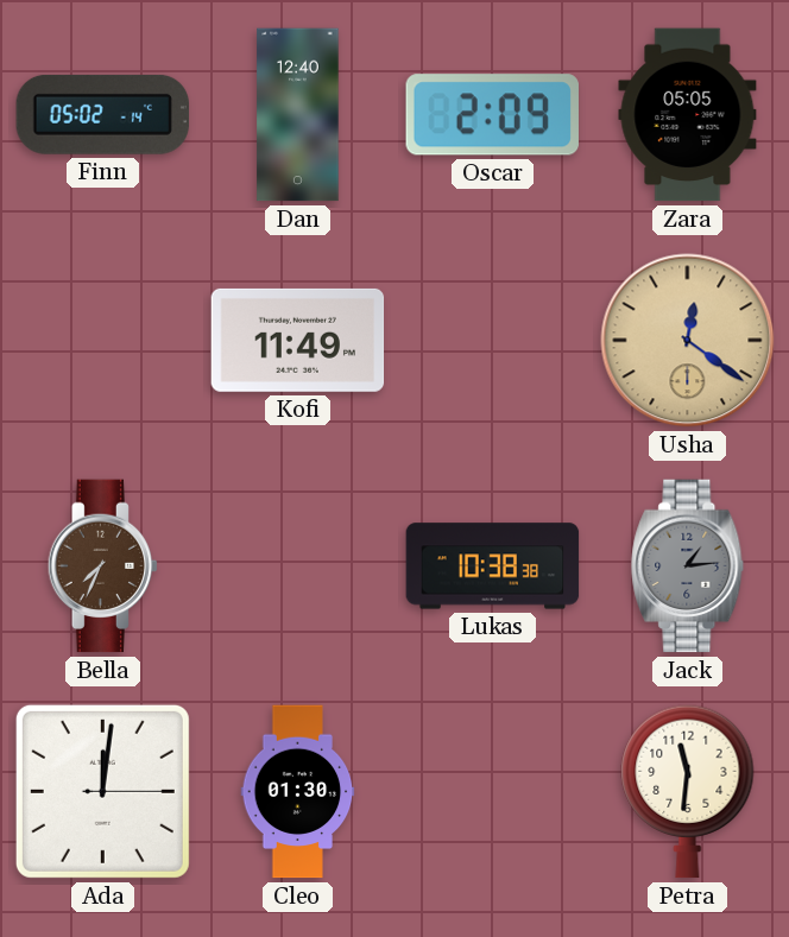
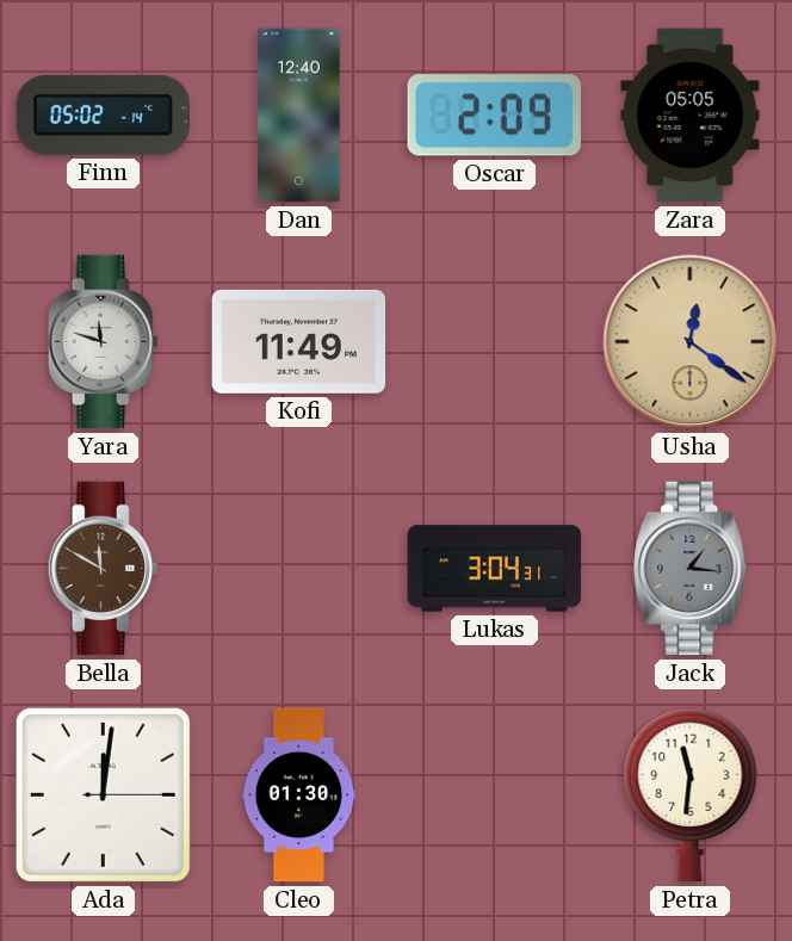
Yara: none -> 11:48 (103, 342)
Bella: 7:34 -> 11:50 (103, 569)
Lukas: 10:38 -> 3:04 (495, 569)
Jack: 1:14 -> 1:16 (691, 569)
